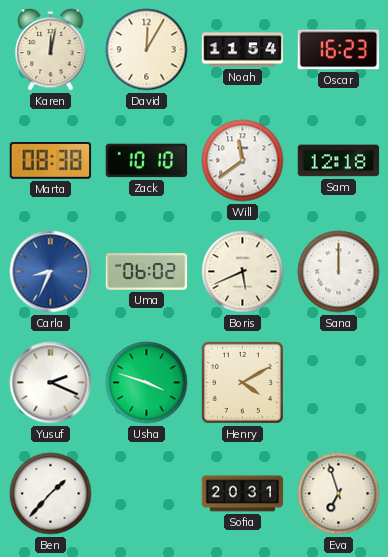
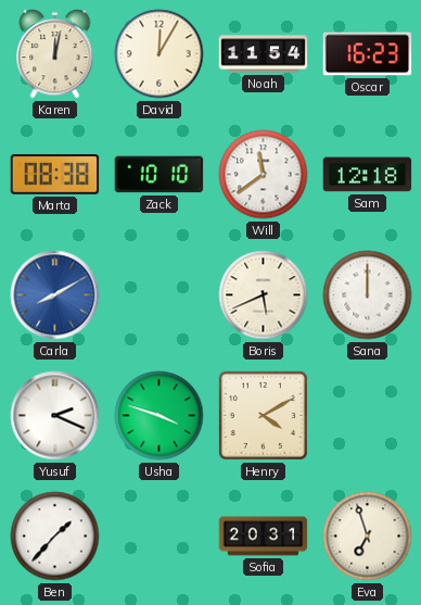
Carla: 8:34 -> 8:10 (55, 295)
Uma: 06:02 -> none (147, 272)
